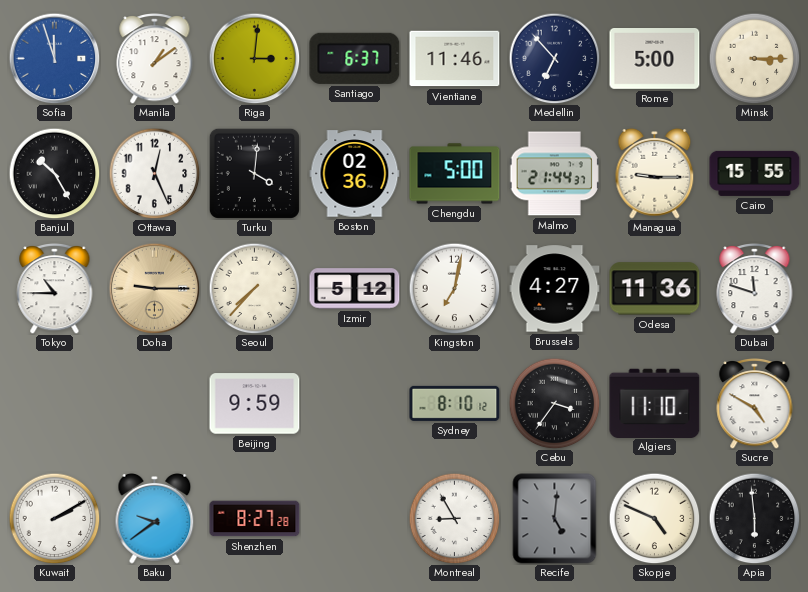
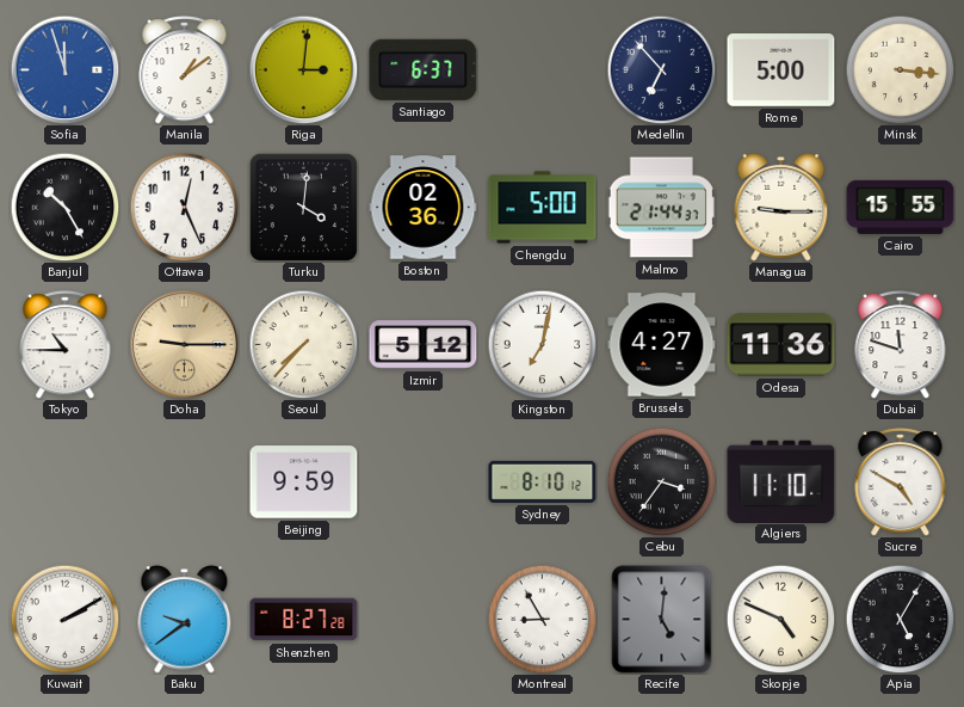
Vientiane: 11:46 -> none (455, 59)
Minsk: 3:15 -> 3:16 (900, 69)
Apia: 5:59 -> 5:05 (900, 619)
